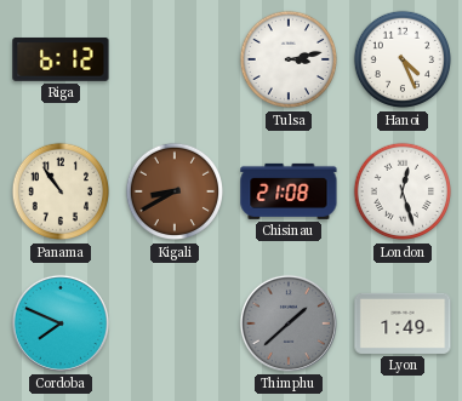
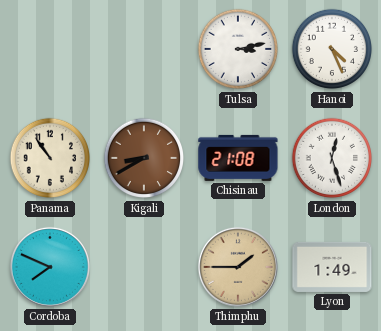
Riga: 6:12 -> none (61, 59)
Thimphu: 1:38 -> 1:45 (238, 267)
Thimphu dial: grey -> champagne (238, 267)
